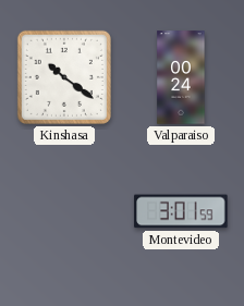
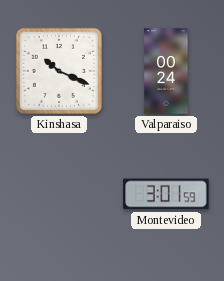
Kinshasa: 10:21 -> 10:19 (59, 71)
